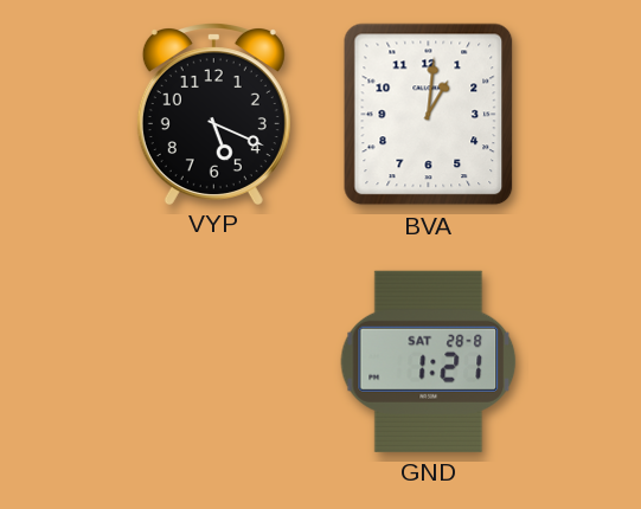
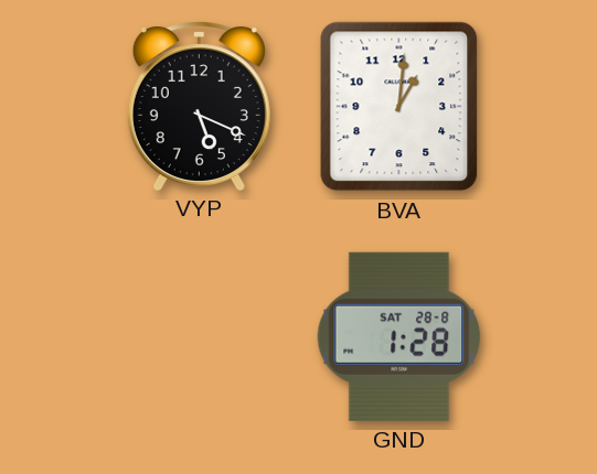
GND: 1:21 -> 1:28 (399, 336)
